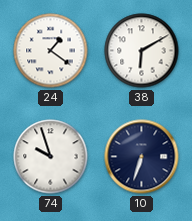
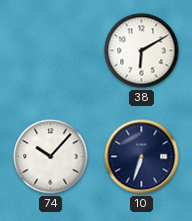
24: 1:21 -> none (51, 51)
74: 9:57 -> 10:07 (51, 157)
